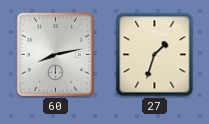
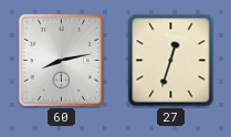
27: 1:33 -> 12:33 (171, 61)
